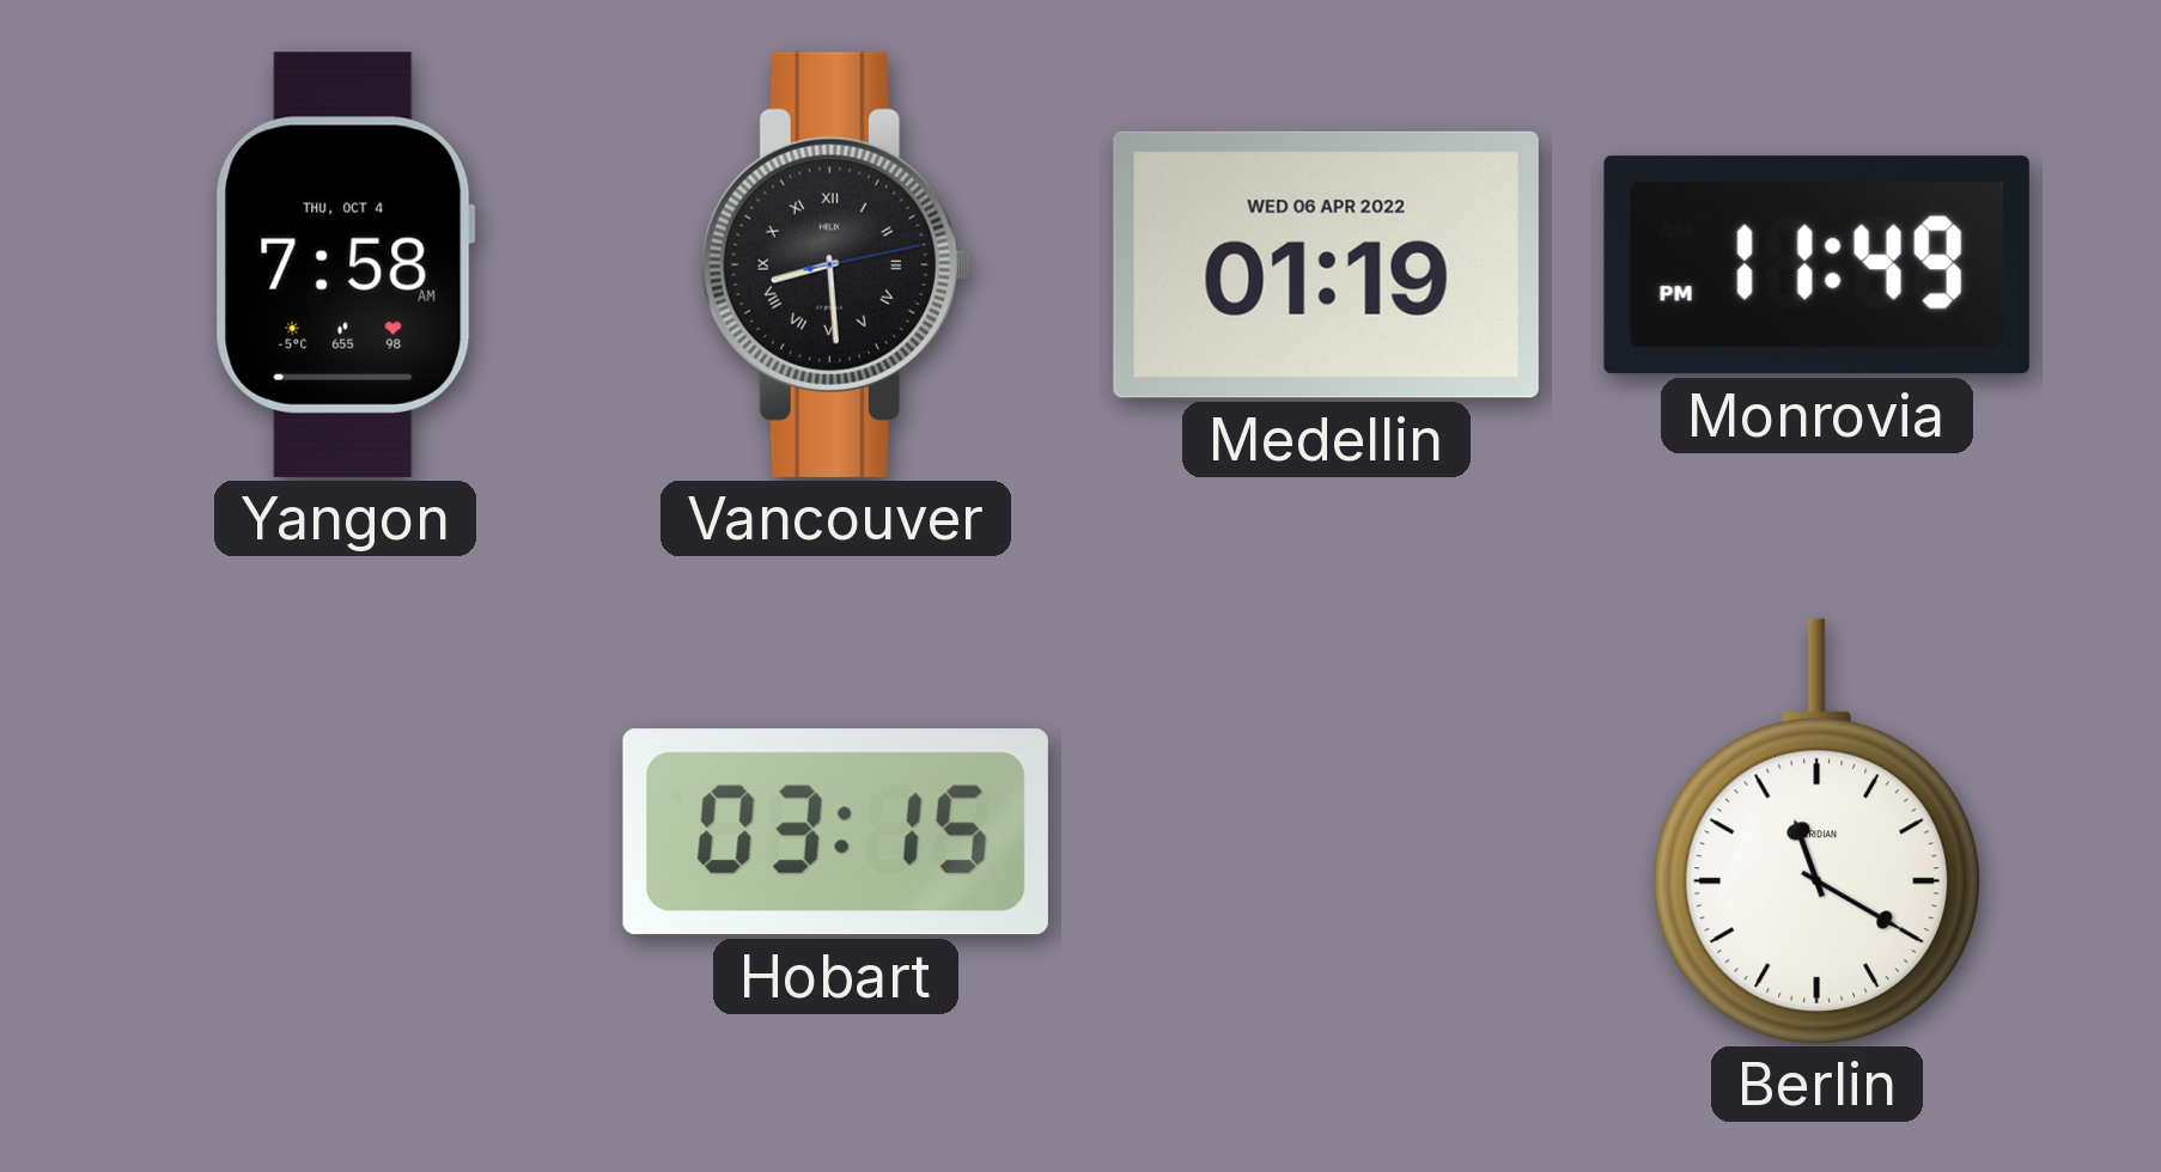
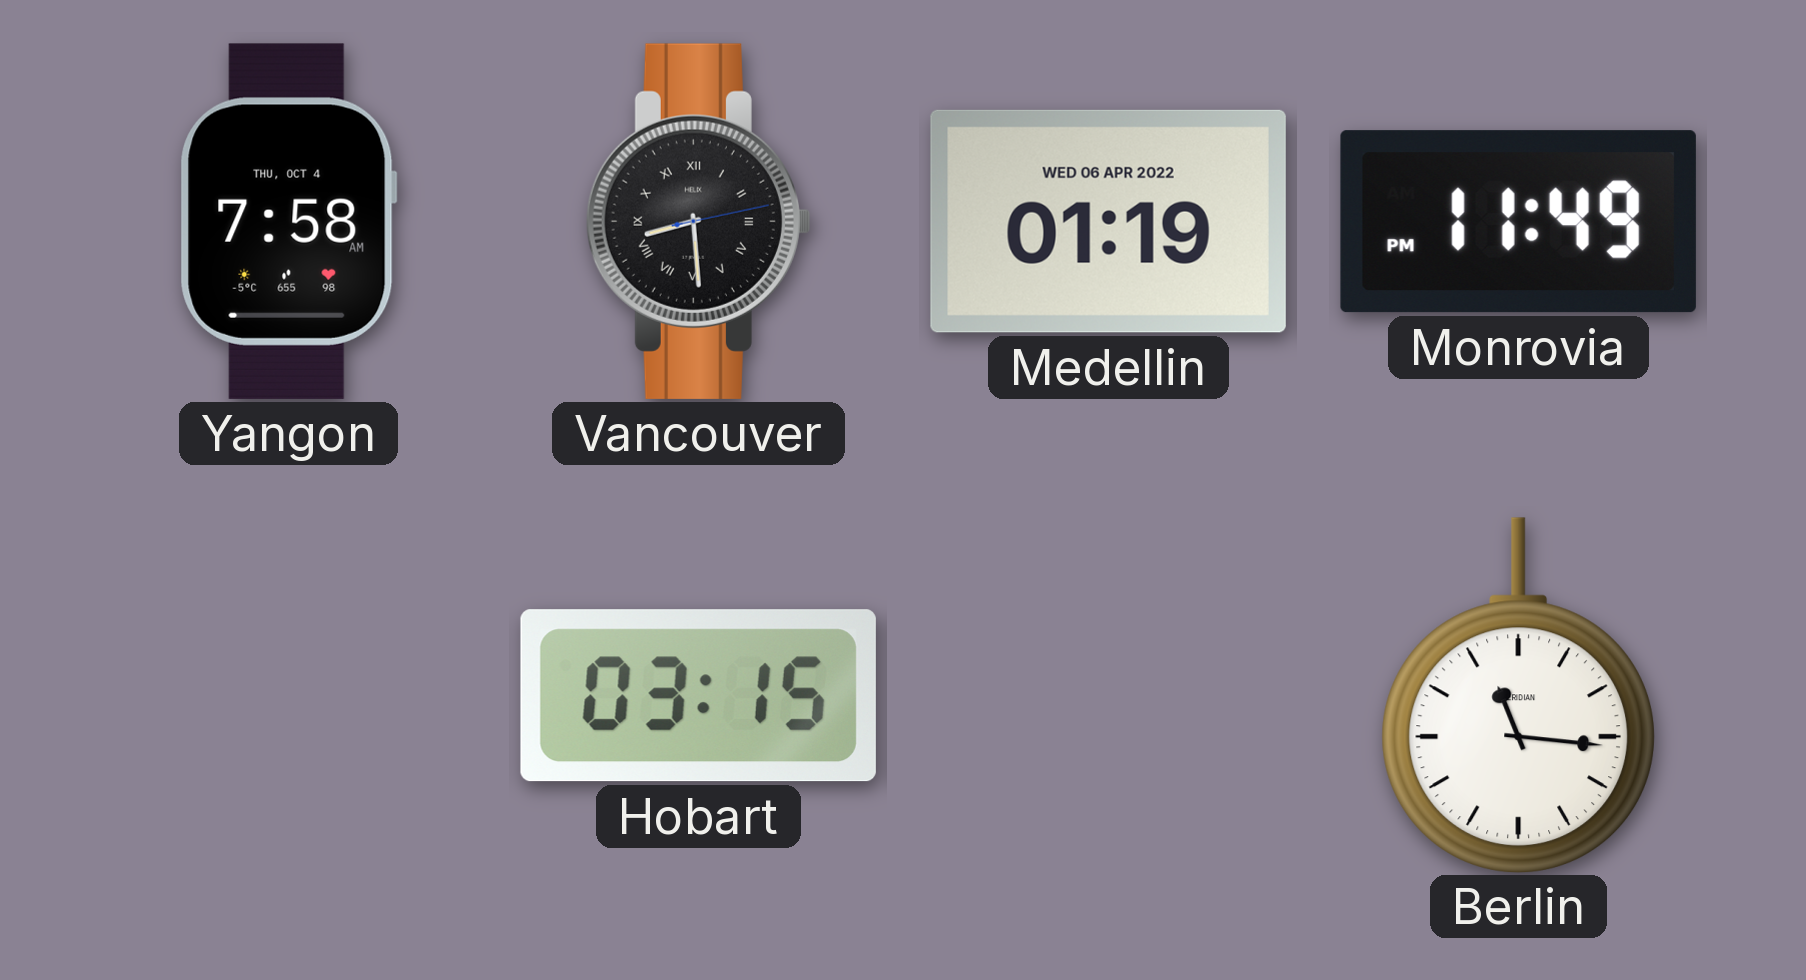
Berlin: 11:20 -> 11:16 (1518, 695)
